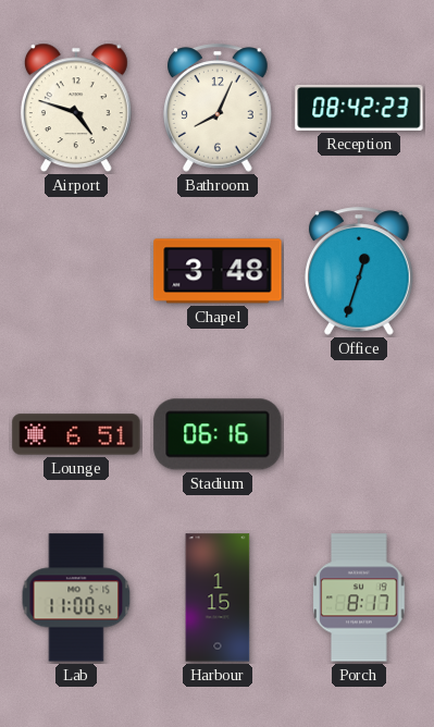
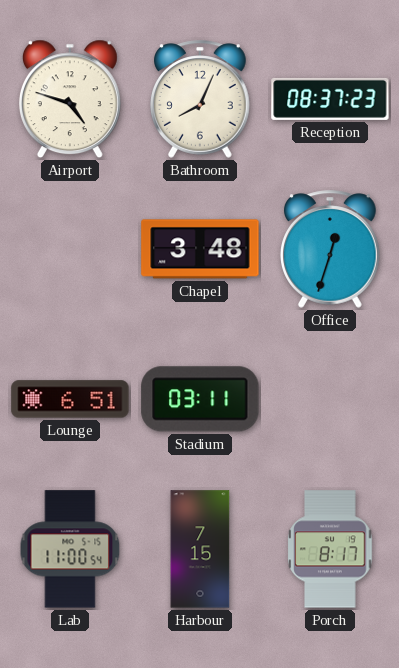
Reception: 08:42 -> 08:37 (330, 99)
Stadium: 06:16 -> 03:11 (200, 399)
Harbour: 1:15 -> 7:15 (200, 549)
